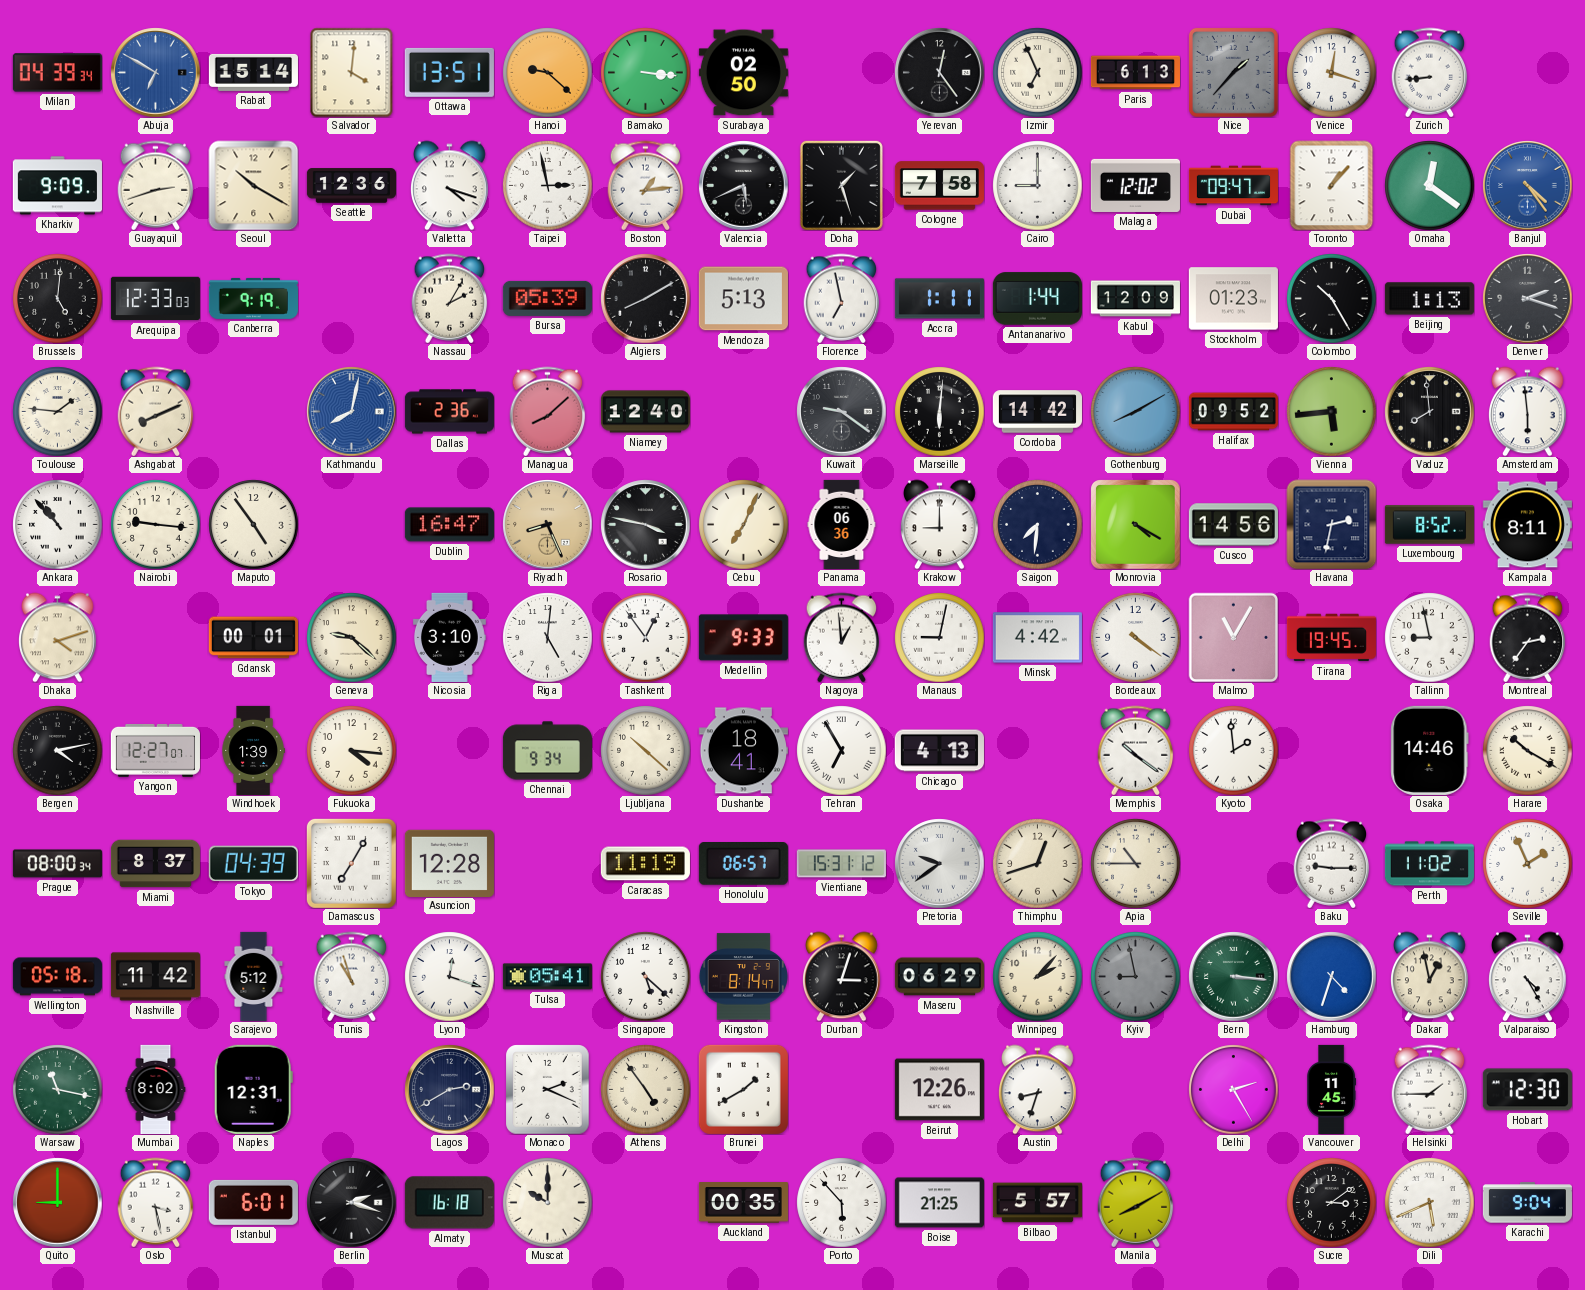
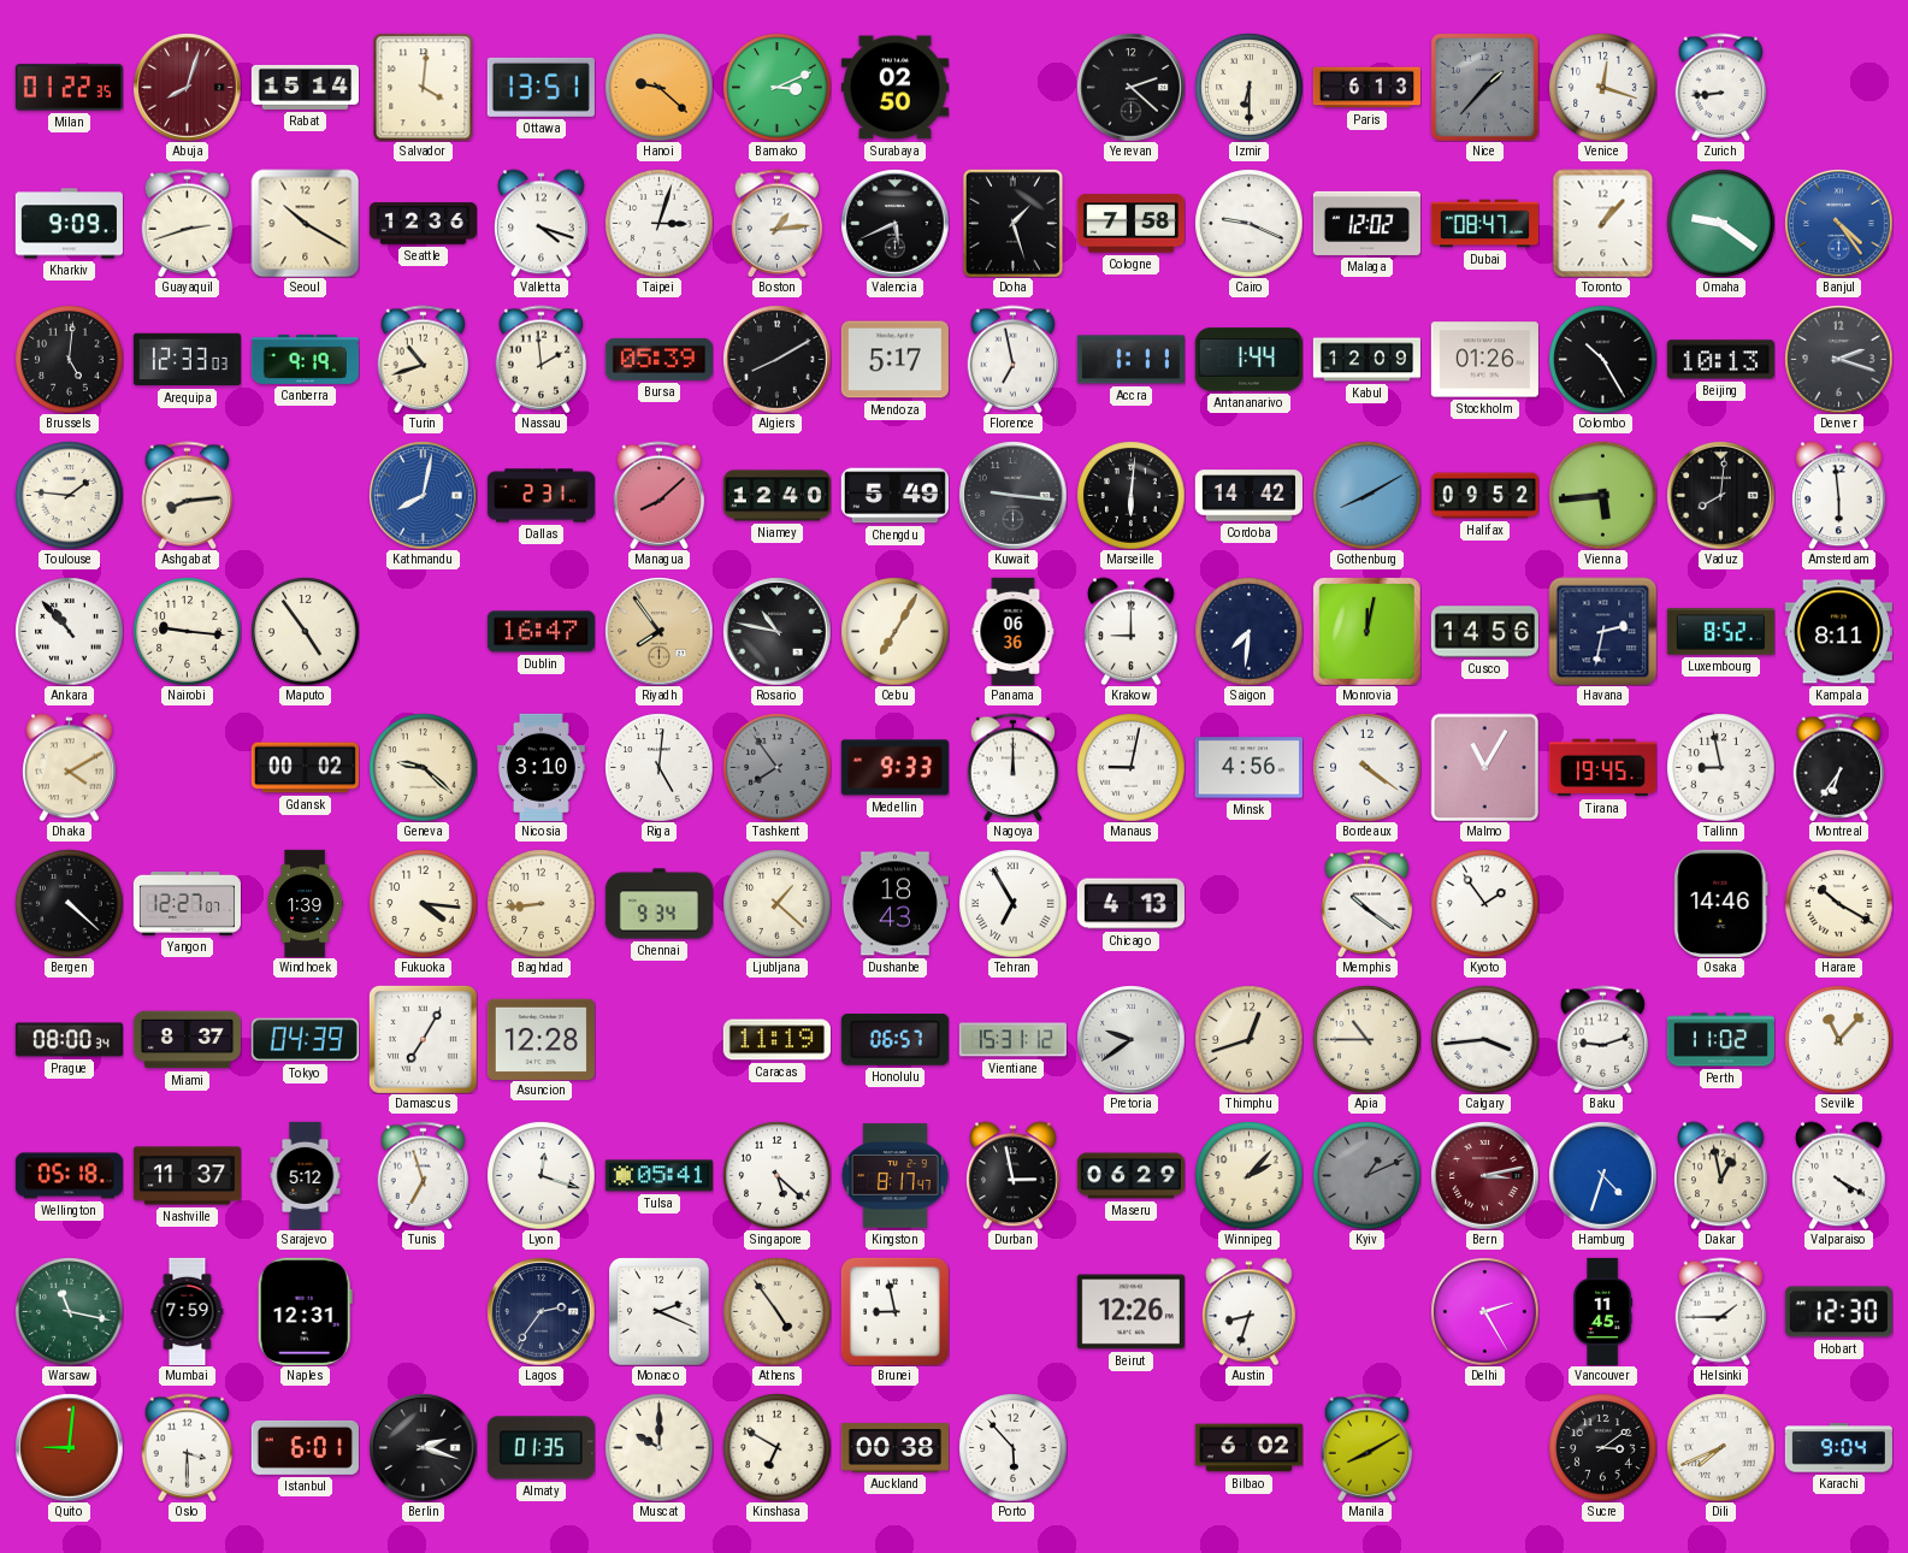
Milan: 04:39 -> 01:22 (69, 88)
Abuja: 6:50 -> 8:03 (187, 87)
Abuja dial: blue -> burgundy (187, 87)
Bamako: 3:16 -> 3:11 (776, 87)
Yerevan: 12:24 -> 2:22 (1130, 87)
Izmir: 6:56 -> 6:30 (1248, 87)
Taipei: 2:58 -> 3:03 (658, 223)
Cairo: 9:00 -> 9:19 (1248, 223)
Dubai: 09:47 -> 08:47 (1484, 224)
Omaha: 12:21 -> 9:21 (1720, 223)
Turin: none -> 10:42 (424, 359)
Nassau: 2:05 -> 1:59 (542, 359)
Mendoza: 5:13 -> 5:17 (894, 360)
Stockholm: 01:23 -> 01:26 (1484, 360)
Beijing: 1:13 -> 10:13 (1720, 360)
Ashgabat: 8:11 -> 8:14 (188, 495)
Dallas: 2:36 -> 2:31 (540, 496)
Chengdu: none -> 5:49 (894, 496)
Kuwait: 9:21 -> 9:16 (1012, 495)
Vaduz: 7:59 -> 8:01 (1720, 495)
Riyadh: 8:26 -> 7:54 (658, 631)
Rosario: 3:47 -> 10:47 (776, 631)
Cebu: 7:04 -> 7:05 (894, 631)
Monrovia: 4:20 -> 12:02 (1368, 632)
Dhaka: 4:12 -> 4:10 (70, 767)
Gdansk: 00:01 -> 00:02 (305, 768)
Tashkent: 12:54 -> 7:54 (776, 767)
Tashkent dial: white -> grey (776, 767)
Nagoya: 12:59 -> 12:00 (1014, 767)
Minsk: 4:42 -> 4:56 (1248, 768)
Montreal: 2:36 -> 6:36 (1839, 767)
Bergen: 4:13 -> 4:22 (69, 903)
Baghdad: none -> 8:44 (540, 903)
Ljubljana: 10:22 -> 1:22 (776, 903)
Dushanbe: 18:41 -> 18:43 (894, 904)
Kyoto: 1:59 -> 1:54 (1484, 903)
Calgary: none -> 3:44 (1484, 1039)
Baku: 9:15 -> 9:12 (1603, 1039)
Seville: 1:56 -> 11:07 (1838, 1039)
Nashville: 11:42 -> 11:37 (187, 1176)
Tunis: 10:57 -> 6:57 (424, 1175)
Kingston: 8:14 -> 8:17 (894, 1176)
Durban: 3:03 -> 2:58 (1014, 1175)
Kyiv: 8:58 -> 1:11 (1366, 1175)
Bern: 3:16 -> 3:13 (1484, 1175)
Bern dial: green -> burgundy (1484, 1175)
Valparaiso: 4:25 -> 4:20 (1839, 1175)
Mumbai: 8:02 -> 7:59 (188, 1311)
Lagos: 2:40 -> 2:36 (540, 1311)
Brunei: 1:40 -> 8:58 (894, 1311)
Quito: 9:00 -> 9:01 (69, 1447)
Oslo: 3:28 -> 3:30 (188, 1447)
Almaty: 16:18 -> 01:35 (540, 1448)
Kinshasa: none -> 6:50 (776, 1447)
Auckland: 00:35 -> 00:38 (894, 1448)
Boise: 21:25 -> none (939, 1203)
Bilbao: 5:57 -> 6:02 (1248, 1448)
Dili: 5:41 -> 7:41 (1720, 1447)
